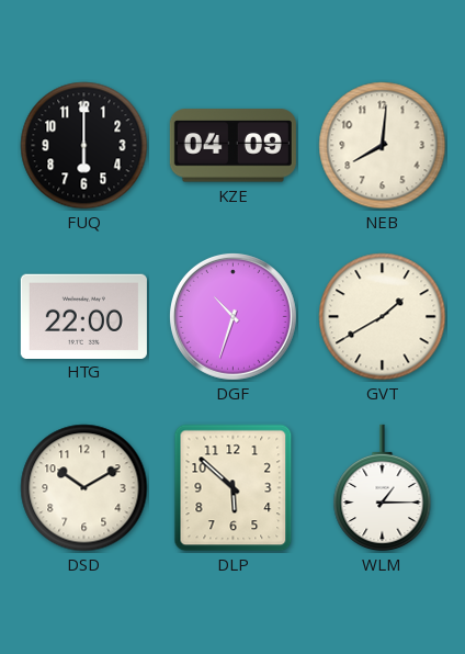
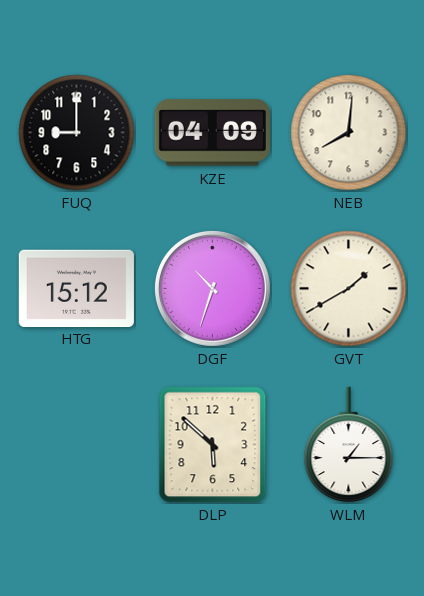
FUQ: 6:00 -> 9:00 (77, 133)
HTG: 22:00 -> 15:12 (76, 288)
DSD: 10:10 -> none (84, 488)
